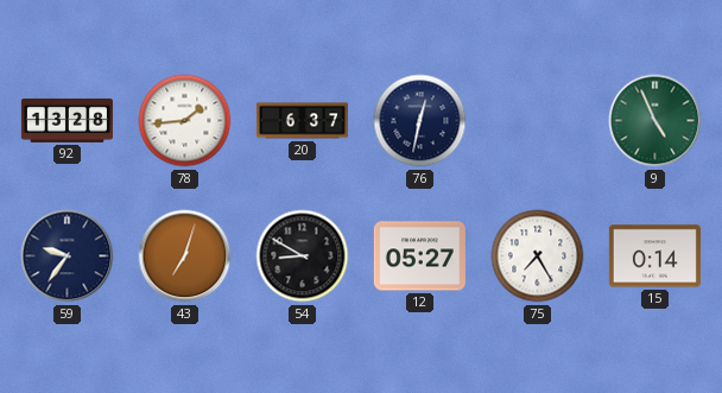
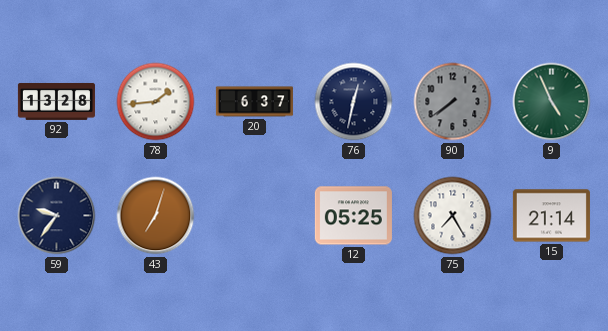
90: none -> 7:39 (453, 102)
54: 8:50 -> none (303, 256)
12: 05:27 -> 05:25 (353, 216)
15: 0:14 -> 21:14 (551, 216)
